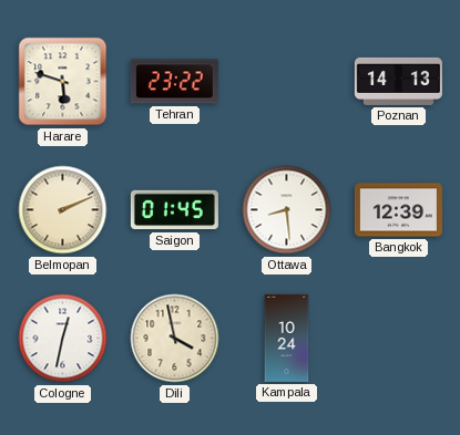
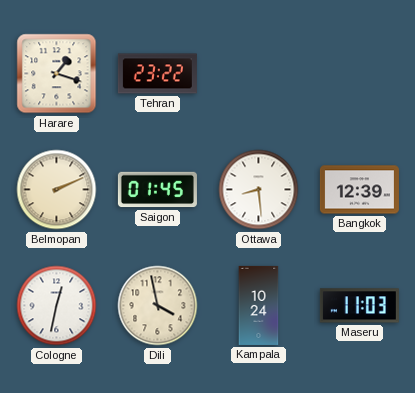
Harare: 5:48 -> 1:18 (57, 74)
Poznan: 14:13 -> none (398, 81)
Maseru: none -> 11:03 (359, 306)
